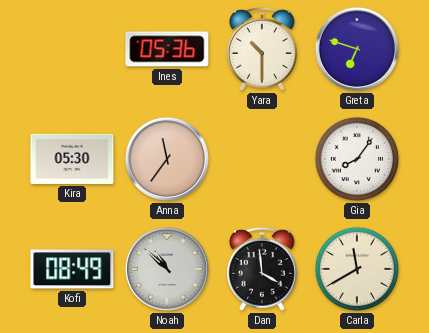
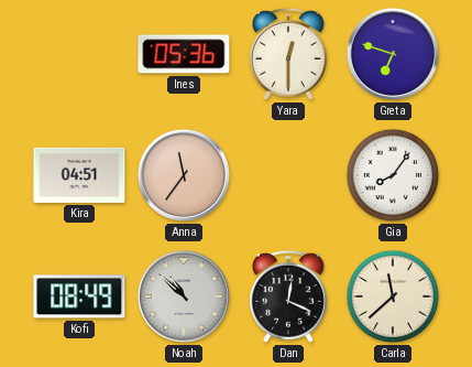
Yara: 10:30 -> 12:30 (289, 54)
Kira: 05:30 -> 04:51 (79, 175)
Dan: 3:59 -> 12:19 (289, 296)
Carla: 11:40 -> 11:38 (393, 296)
